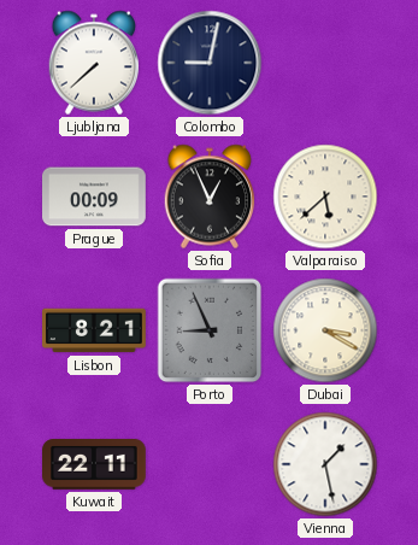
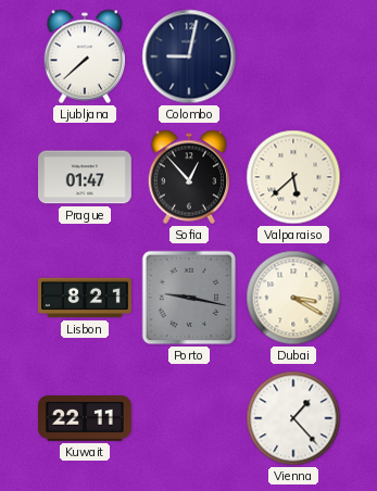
Prague: 00:09 -> 01:47 (86, 177)
Sofia: 12:56 -> 12:53 (189, 177)
Porto: 8:56 -> 9:17 (189, 298)
Vienna: 1:28 -> 1:23 (293, 418)
